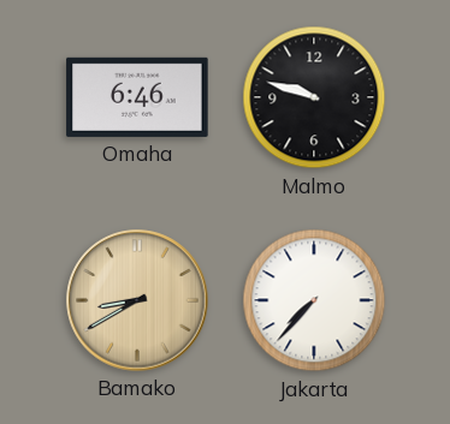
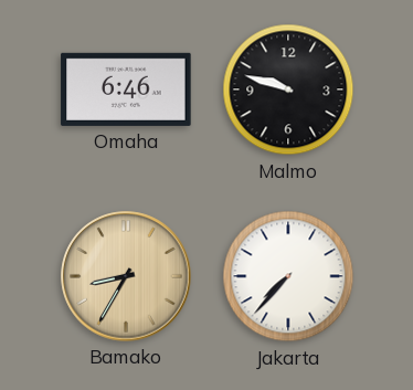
Bamako: 8:40 -> 8:35 (126, 276)
